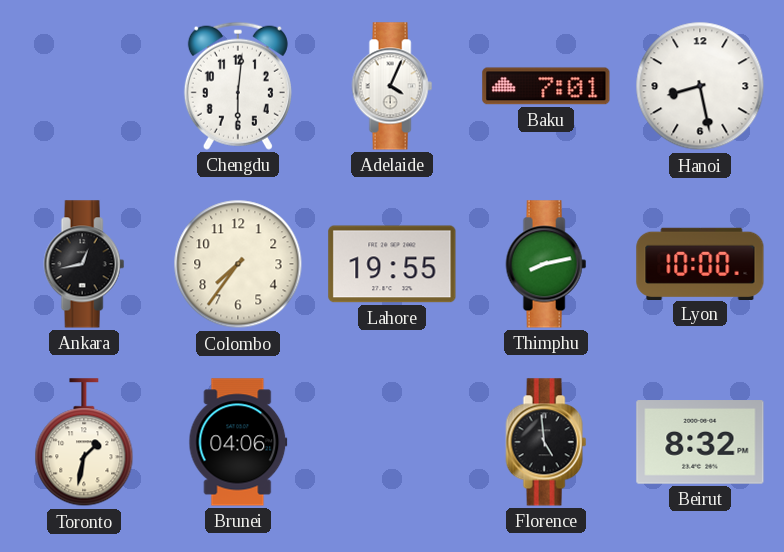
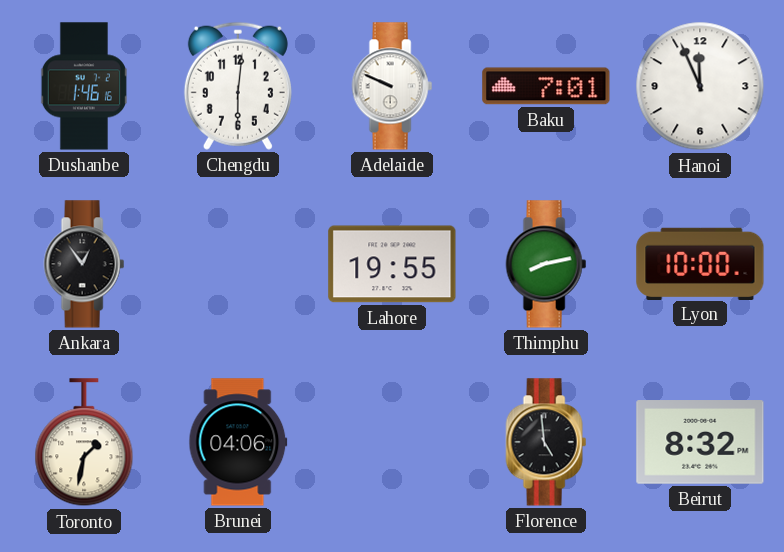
Dushanbe: none -> 1:46 (84, 86)
Adelaide: 4:04 -> 9:49 (392, 86)
Hanoi: 8:28 -> 11:56 (700, 86)
Ankara: 12:43 -> 12:54 (84, 264)
Colombo: 7:36 -> none (238, 264)
